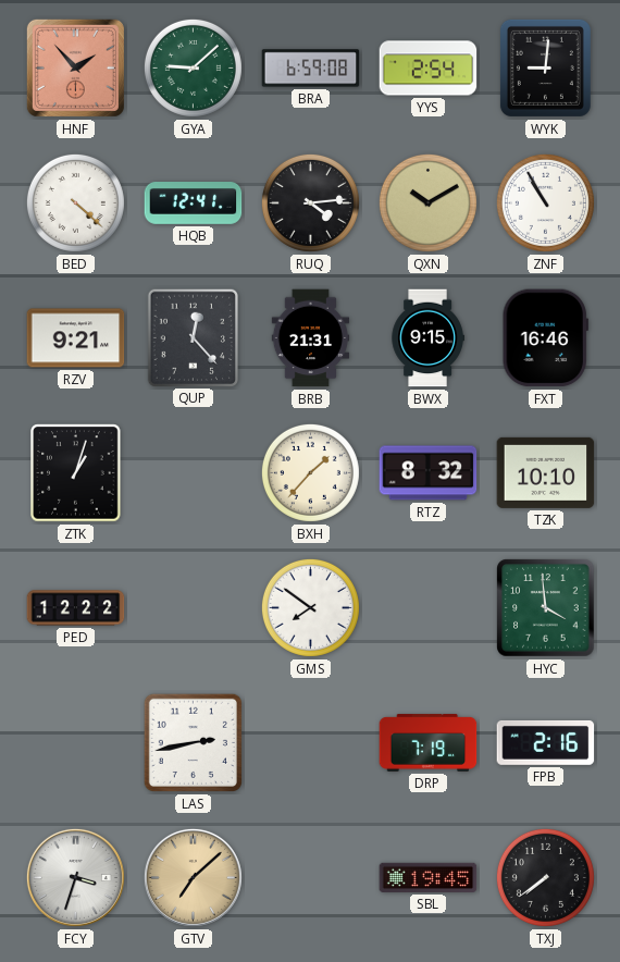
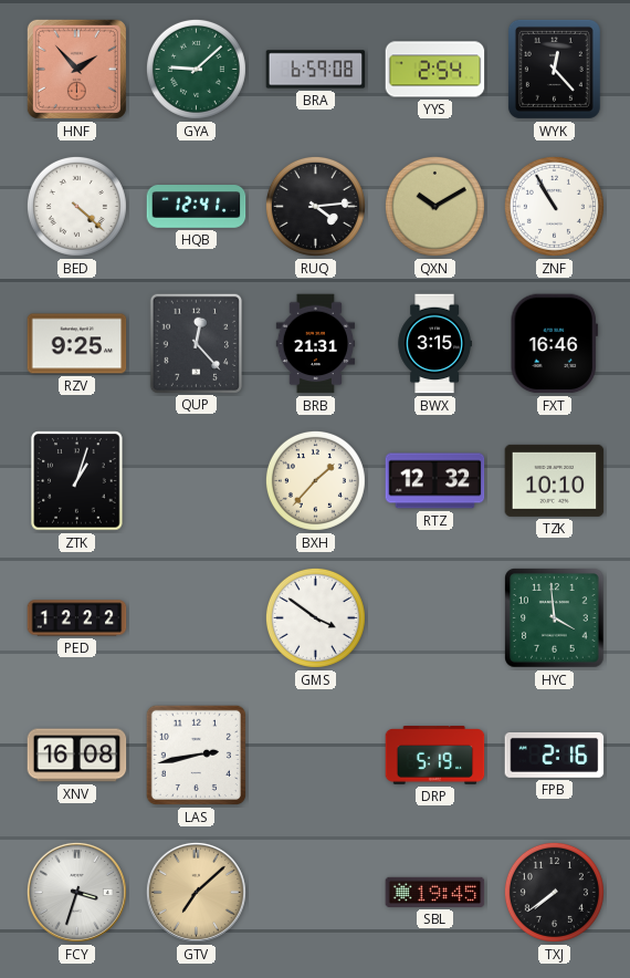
WYK: 9:01 -> 12:23 (554, 69)
RZV: 9:21 -> 9:25 (77, 344)
BWX: 9:15 -> 3:15 (434, 344)
RTZ: 8:32 -> 12:32 (435, 481)
GMS: 7:51 -> 3:51 (315, 617)
XNV: none -> 16:08 (77, 756)
DRP: 7:19 -> 5:19 (435, 756)
